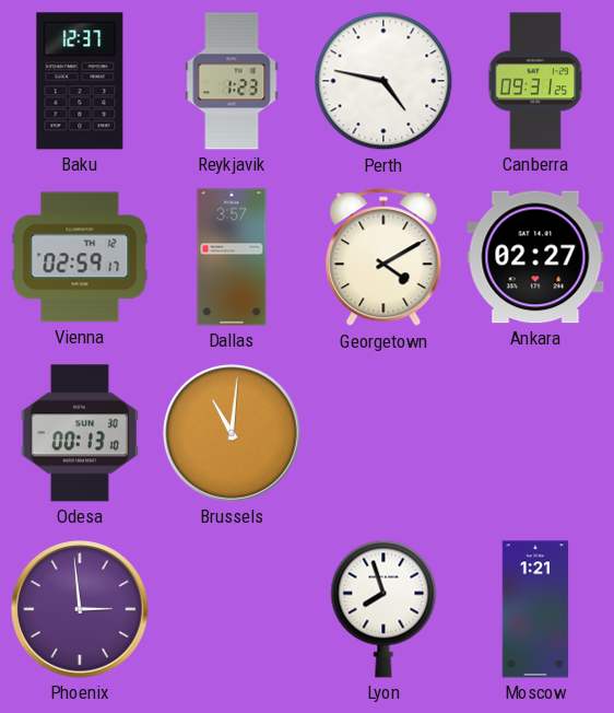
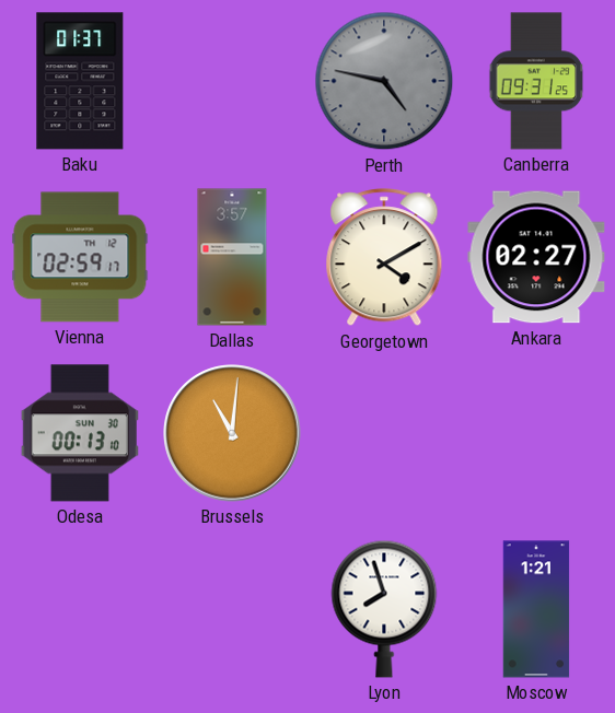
Baku: 12:37 -> 01:37 (80, 81)
Reykjavik: 1:23 -> none (232, 81)
Perth dial: white -> grey (384, 81)
Phoenix: 2:59 -> none (80, 609)
